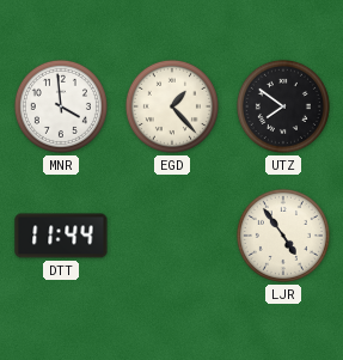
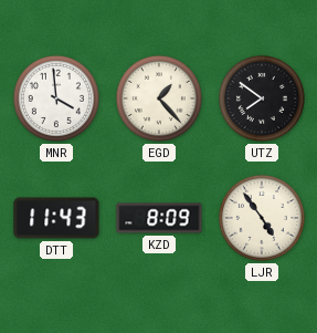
DTT: 11:44 -> 11:43 (56, 218)
KZD: none -> 8:09 (159, 218)
